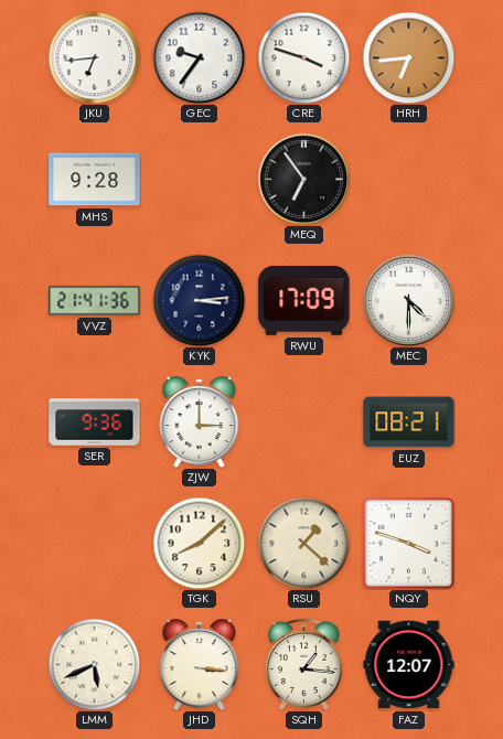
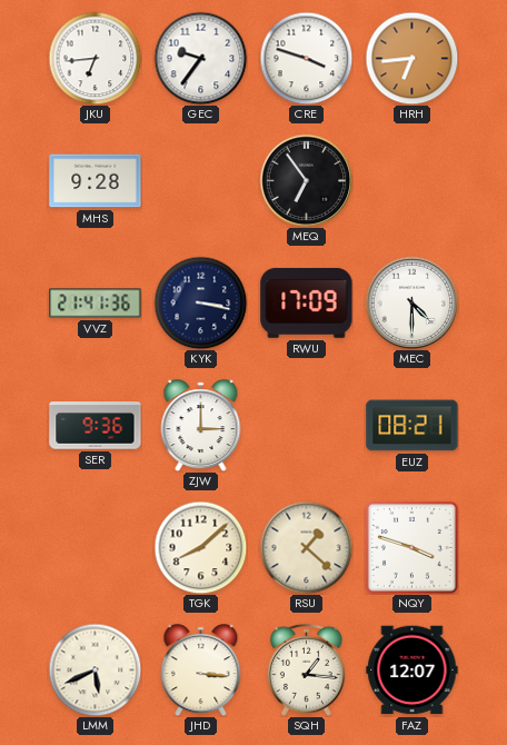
KYK: 3:14 -> 3:17 (200, 302)
